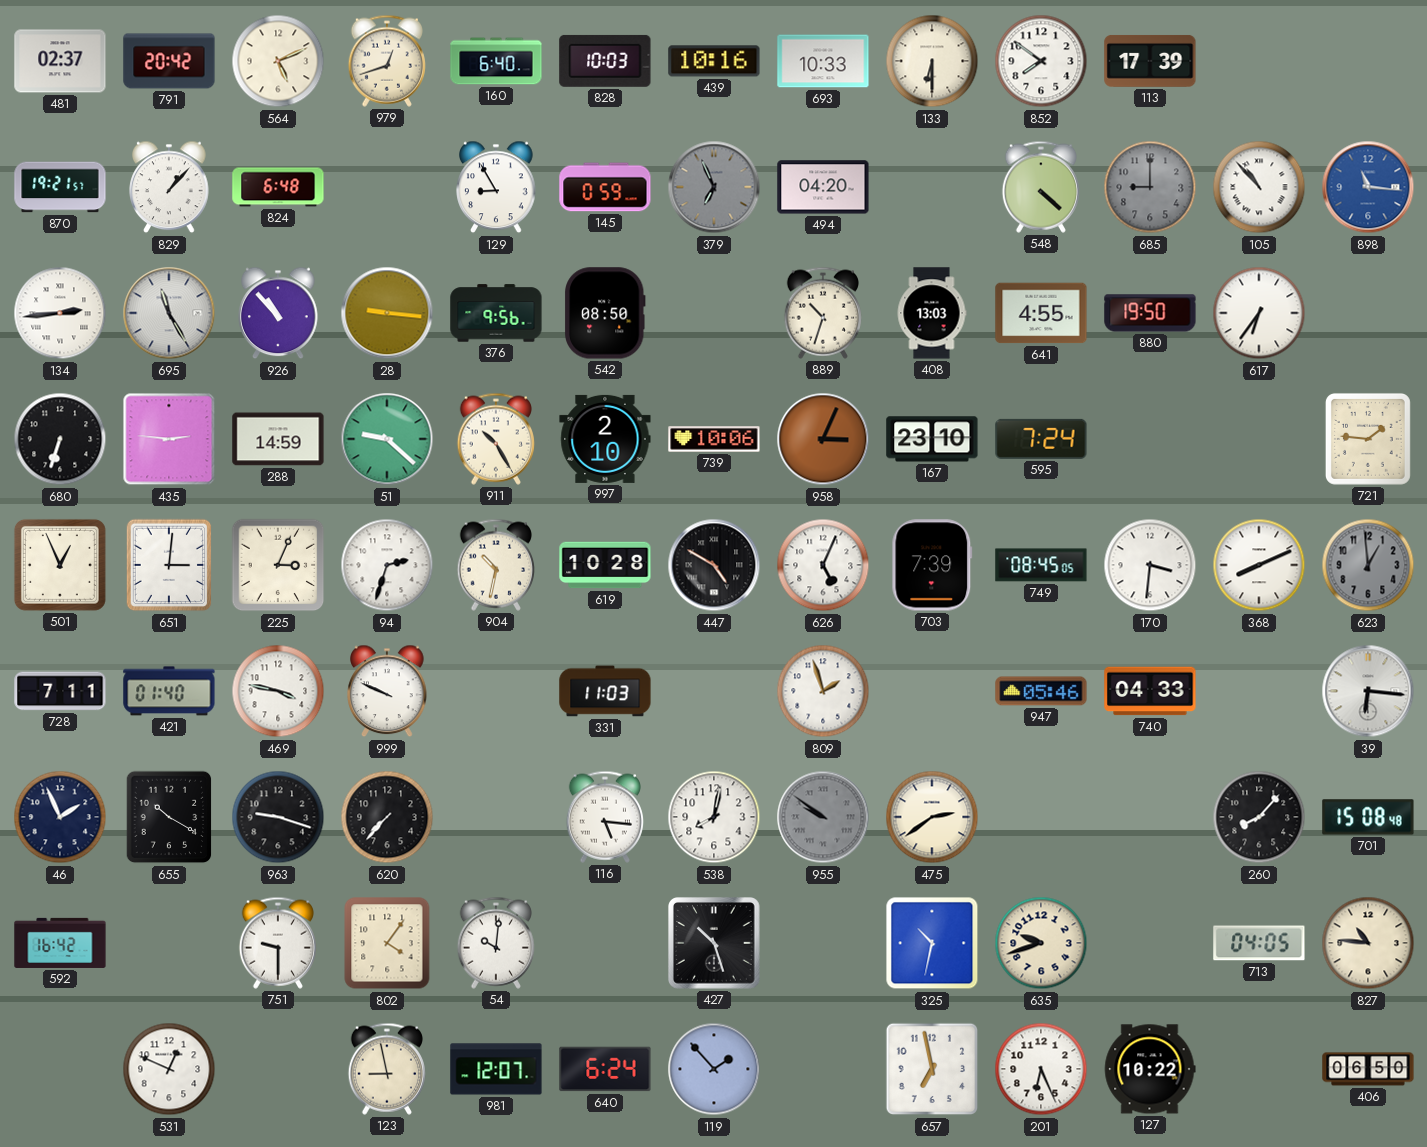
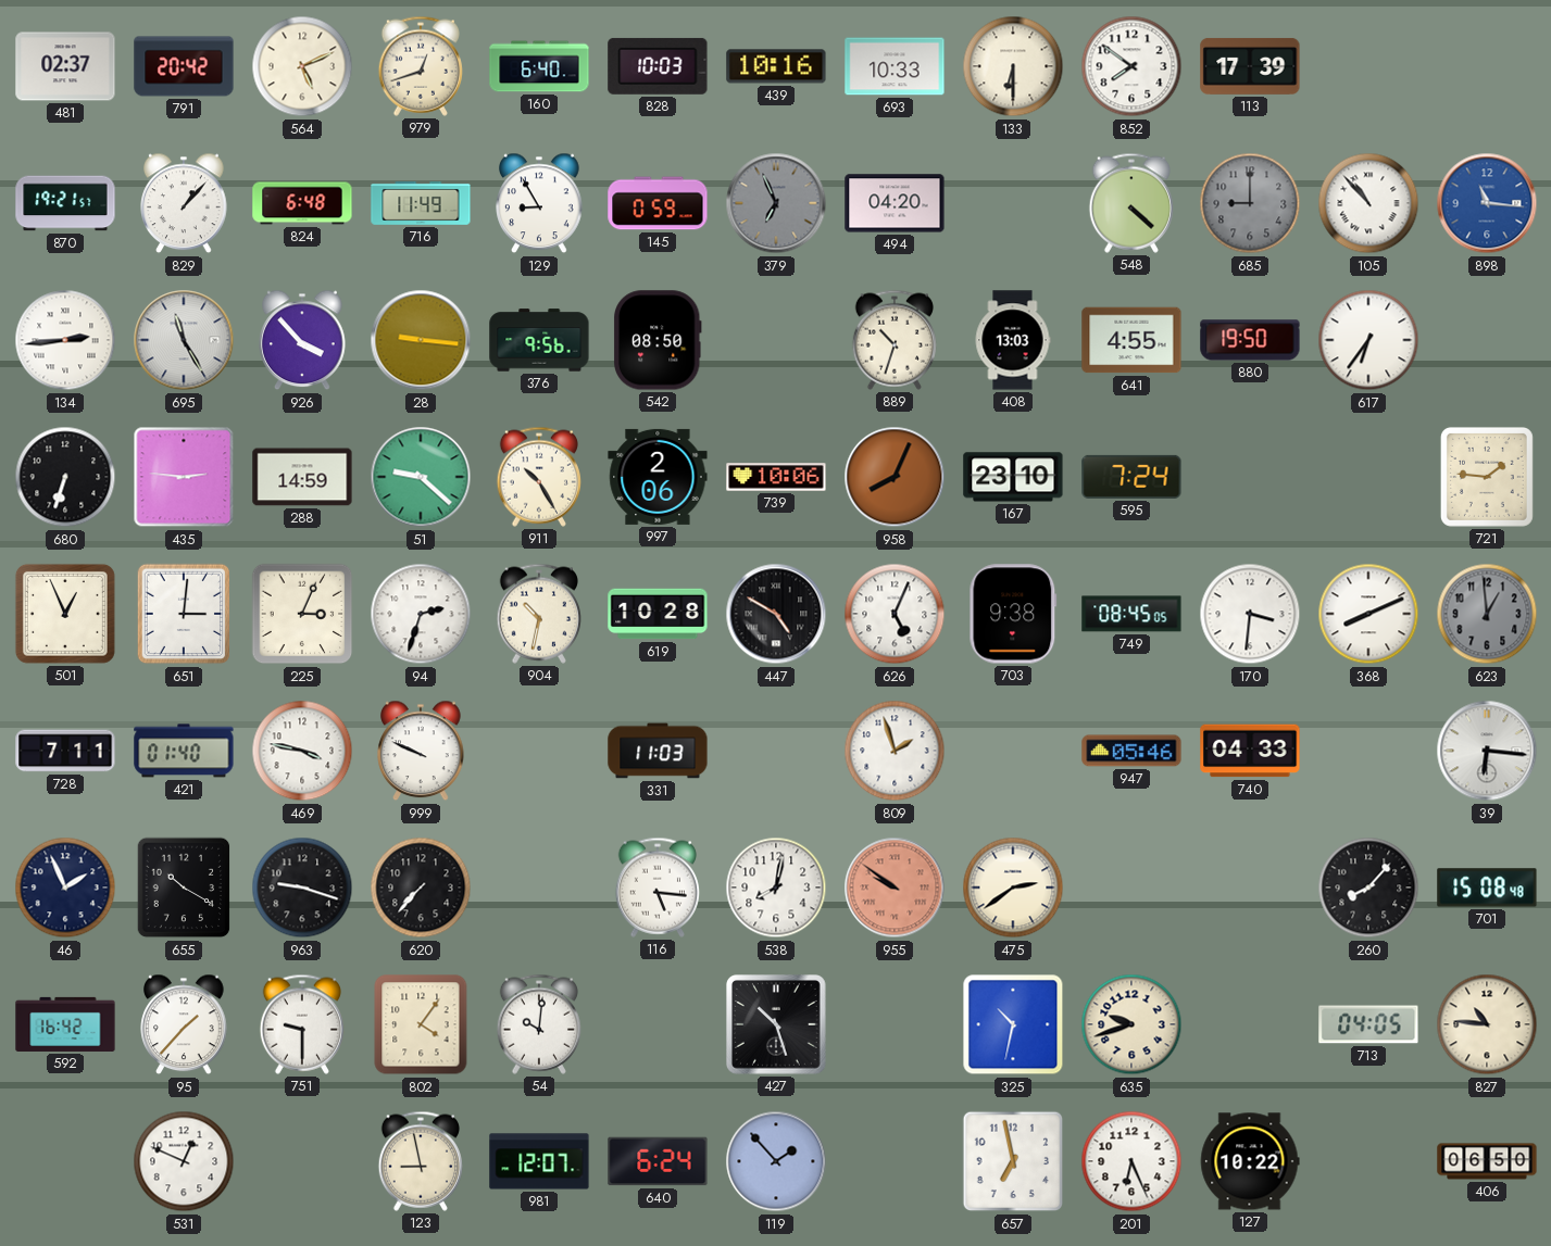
716: none -> 11:49 (421, 204)
926: 10:53 -> 3:53 (302, 340)
997: 2:10 -> 2:06 (658, 477)
958: 3:04 -> 8:04 (895, 477)
703: 7:39 -> 9:38 (1013, 614)
955 dial: grey -> salmon (895, 888)
95: none -> 1:37 (184, 1024)
